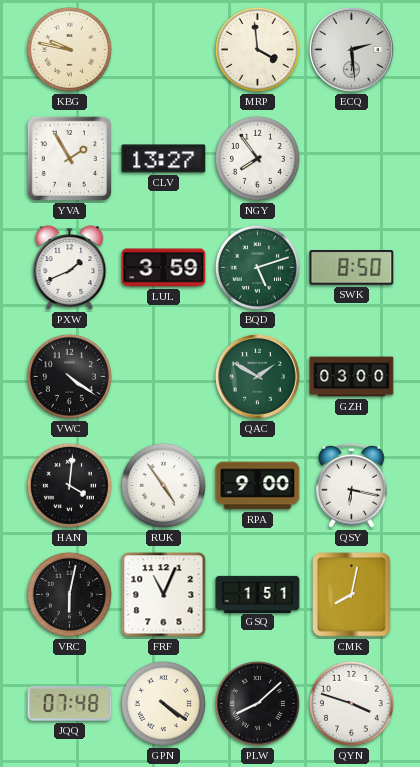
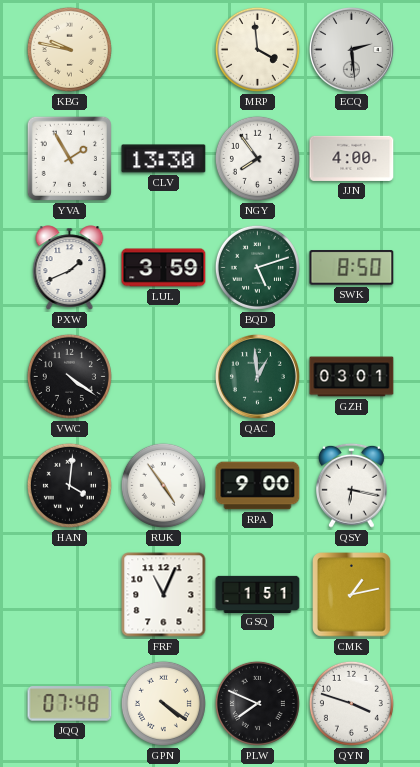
CLV: 13:27 -> 13:30 (164, 159)
JJN: none -> 4:00 (352, 158)
QAC: 1:50 -> 12:59 (257, 376)
GZH: 03:00 -> 03:01 (352, 377)
VRC: 6:02 -> none (69, 594)
CMK: 8:02 -> 1:13 (352, 595)
PLW: 8:08 -> 7:49 (257, 703)
